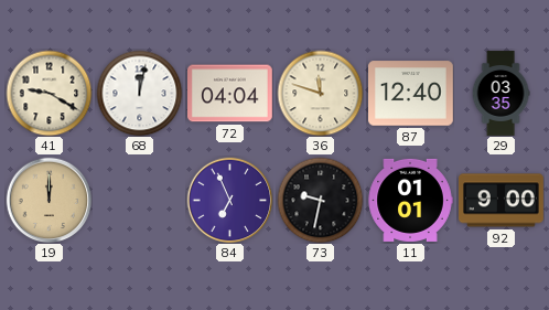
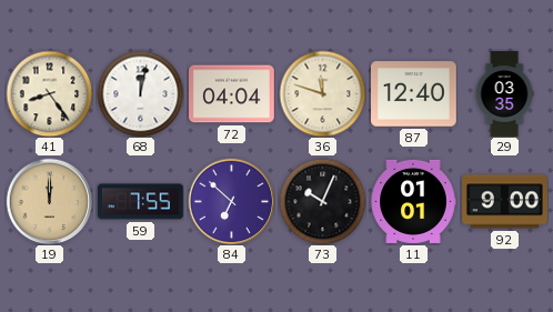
41: 9:20 -> 8:24 (49, 93)
59: none -> 7:55 (140, 202)
84: 6:56 -> 6:52 (231, 201)
73: 9:32 -> 10:04 (322, 201)
